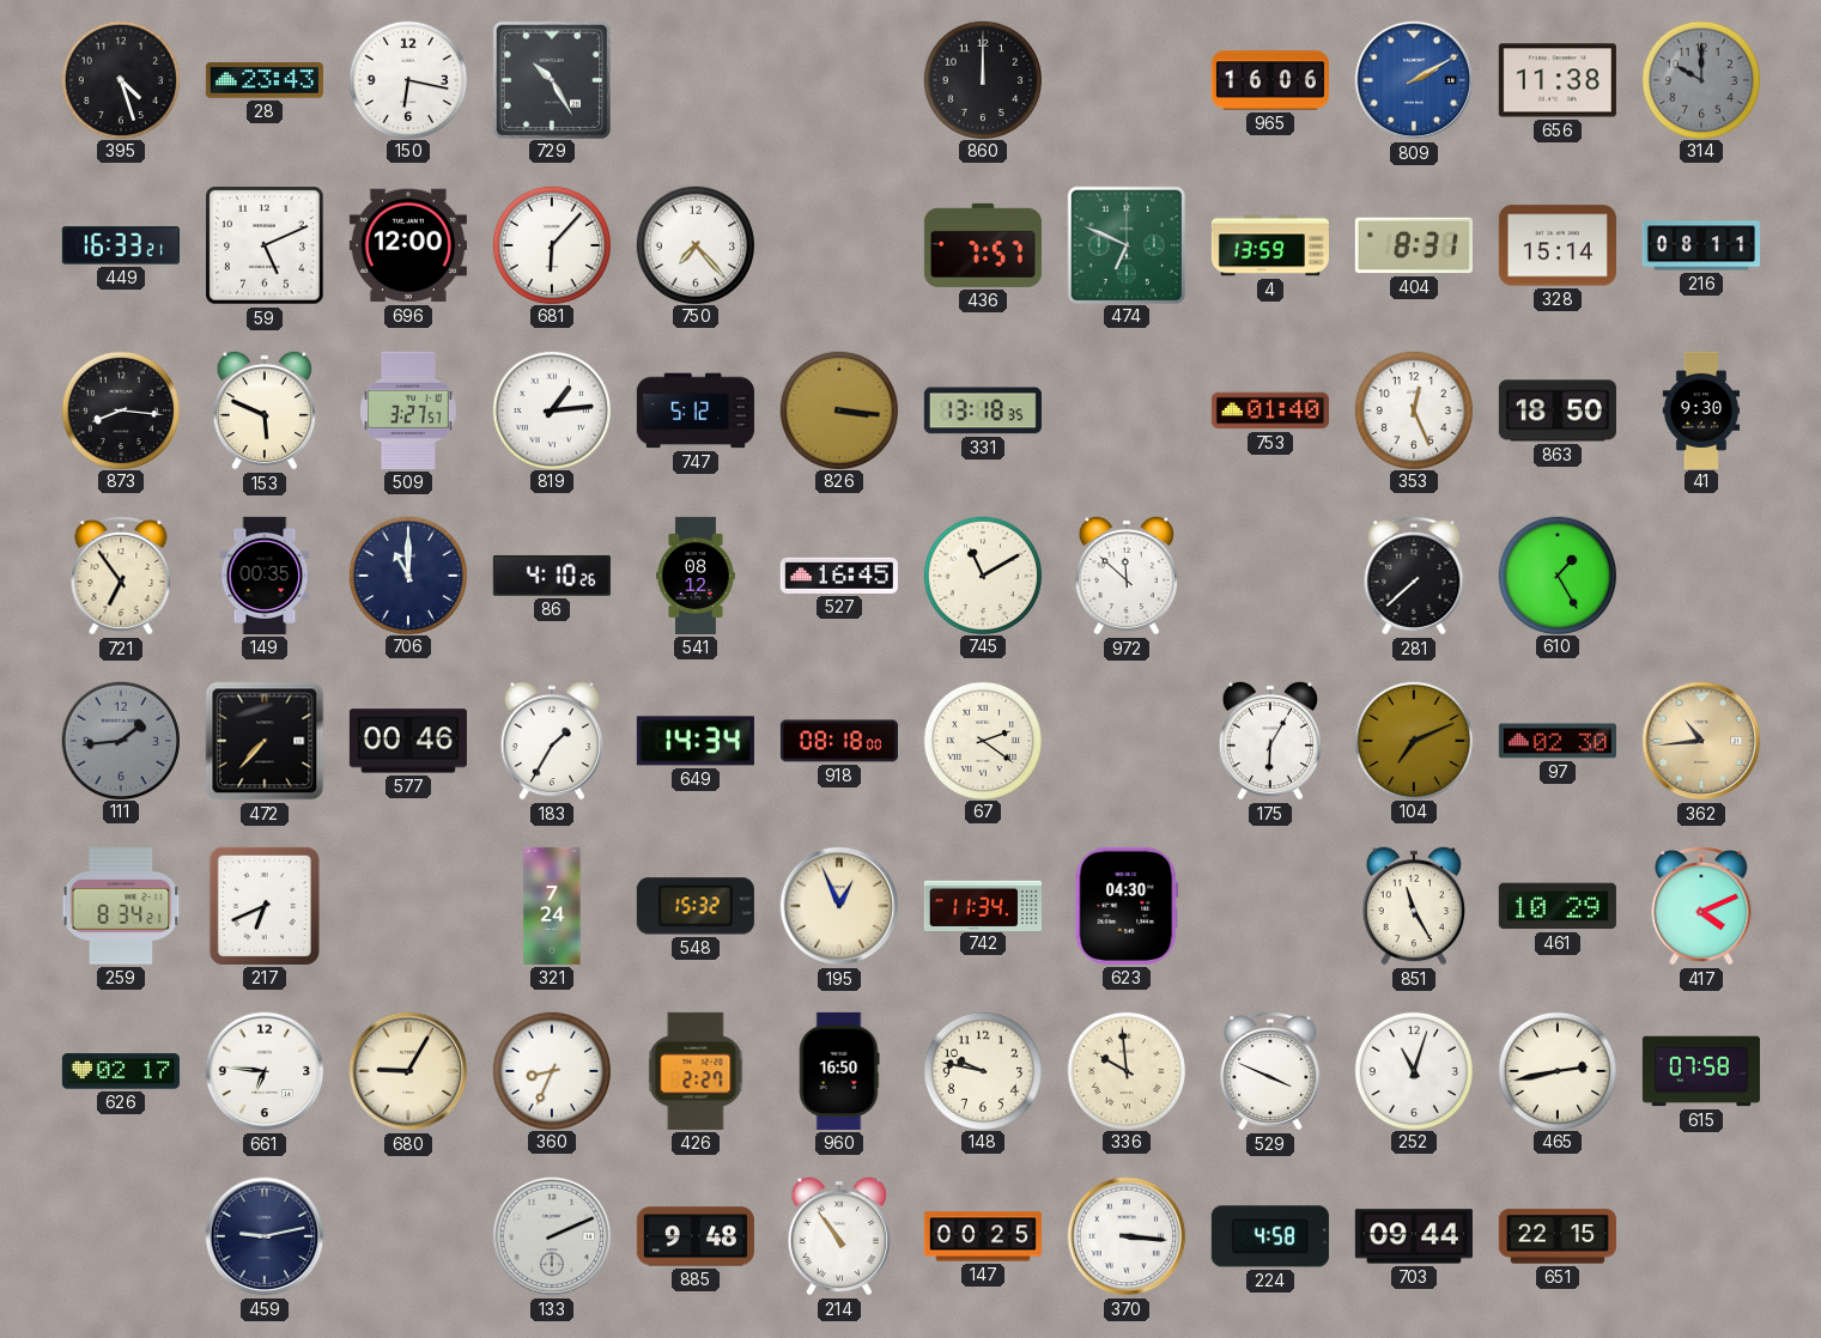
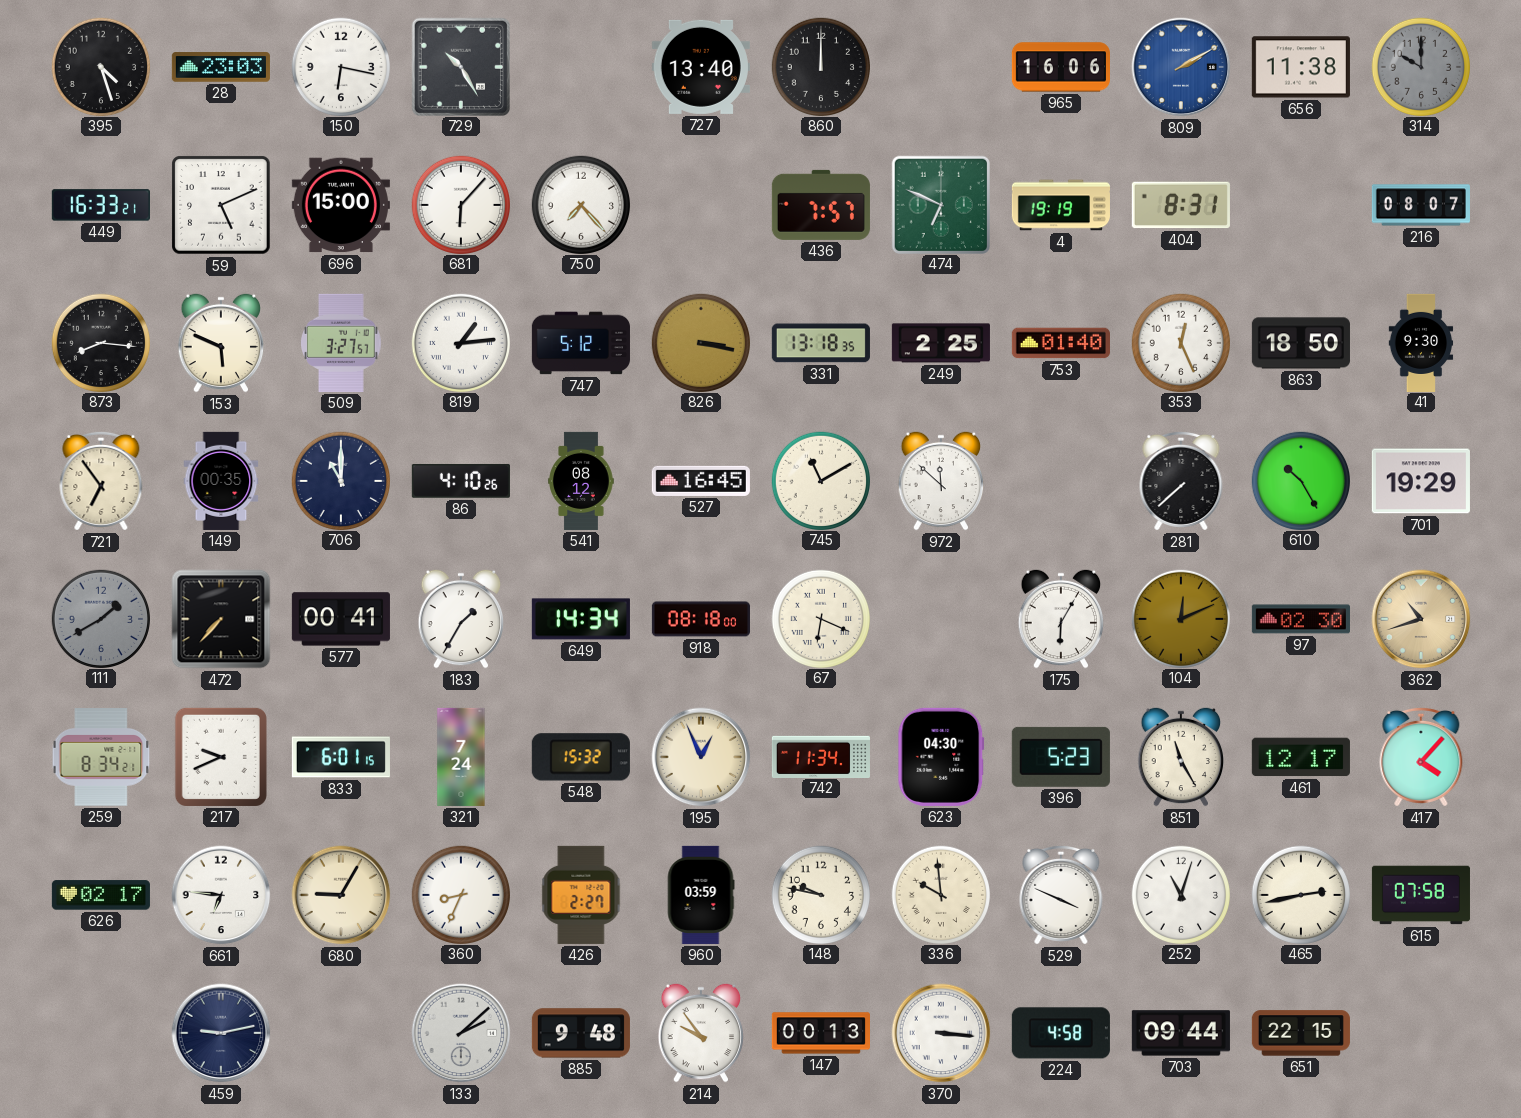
28: 23:43 -> 23:03 (221, 67)
727: none -> 13:40 (701, 67)
696: 12:00 -> 15:00 (341, 205)
4: 13:59 -> 19:19 (1061, 205)
328: 15:14 -> none (1558, 245)
216: 08:11 -> 08:07 (1421, 205)
826: 3:16 -> 3:17 (700, 342)
249: none -> 2:25 (941, 343)
610: 1:25 -> 10:25 (1300, 480)
701: none -> 19:29 (1421, 481)
111: 1:44 -> 1:40 (100, 618)
577: 00:46 -> 00:41 (341, 619)
67: 2:21 -> 6:19 (820, 618)
104: 7:11 -> 12:11 (1180, 618)
362: 10:44 -> 10:42 (1421, 619)
217: 6:41 -> 9:41 (221, 757)
833: none -> 6:01 (341, 757)
396: none -> 5:23 (1061, 757)
461: 10:29 -> 12:17 (1301, 757)
417: 4:11 -> 4:07 (1421, 757)
960: 16:50 -> 03:59 (701, 895)
133: 2:11 -> 2:08 (461, 1033)
214: 10:54 -> 9:54 (701, 1033)
147: 00:25 -> 00:13 (821, 1033)
